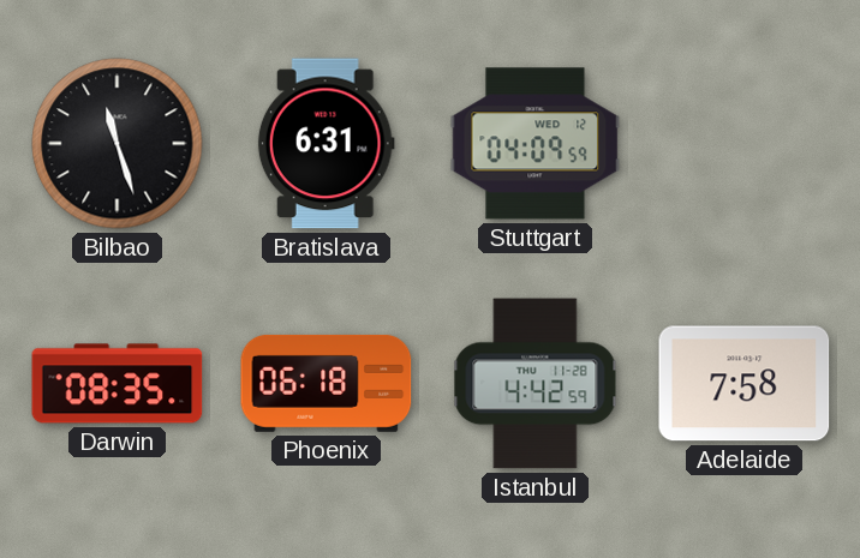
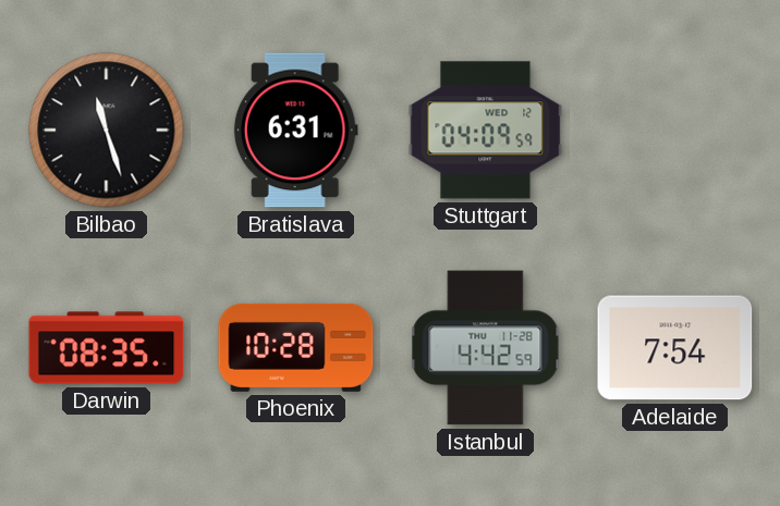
Phoenix: 06:18 -> 10:28 (296, 347)
Adelaide: 7:58 -> 7:54 (675, 348)
